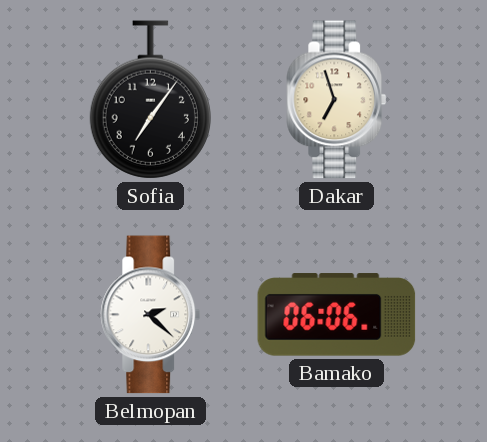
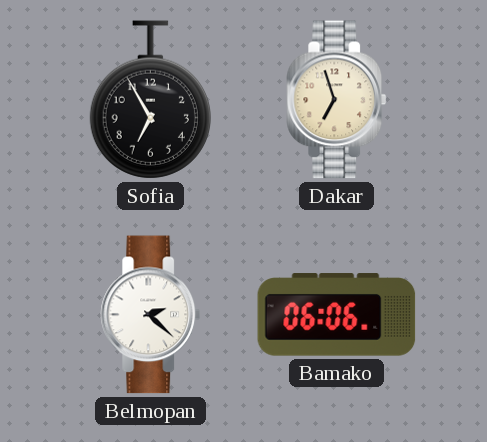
Sofia: 7:06 -> 6:55 (150, 100)
